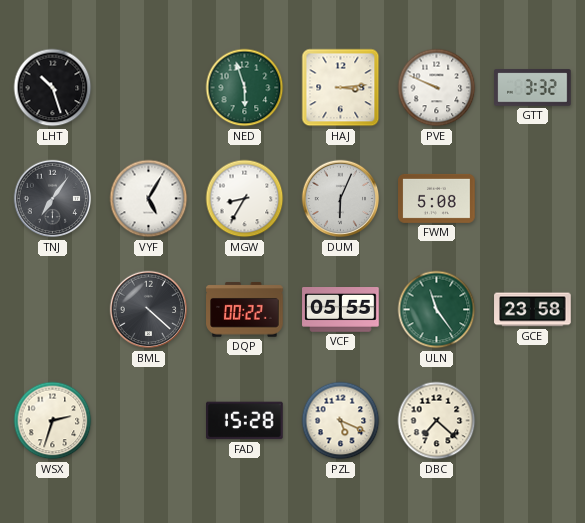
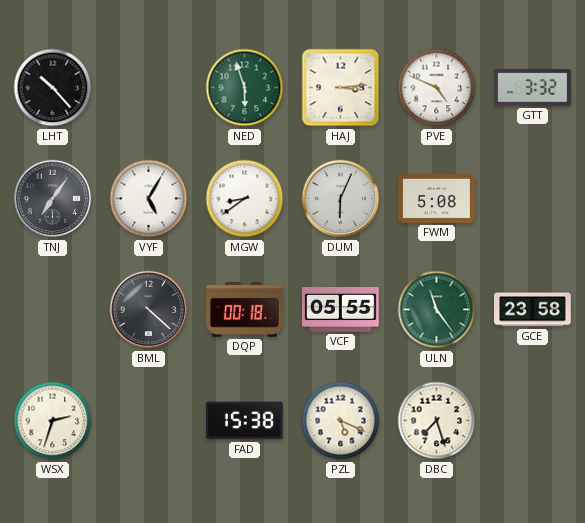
LHT: 10:27 -> 10:23 (53, 88)
PVE: 9:49 -> 4:49 (437, 88)
MGW: 8:35 -> 8:39 (245, 199)
DQP: 00:22 -> 00:18 (245, 310)
FAD: 15:28 -> 15:38 (245, 421)
DBC: 7:22 -> 7:27 (437, 421)
